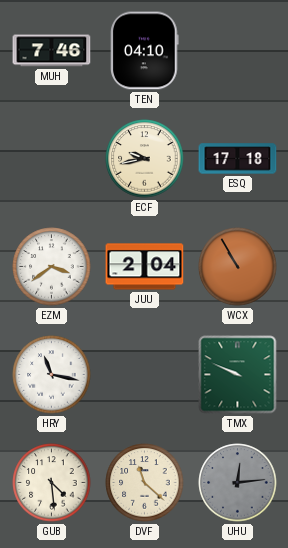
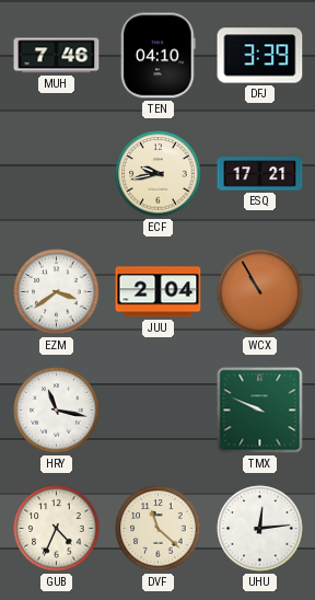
DFJ: none -> 3:39 (260, 56)
ESQ: 17:18 -> 17:21 (260, 174)
GUB: 4:29 -> 4:34 (57, 529)
UHU dial: grey -> white (260, 529)
